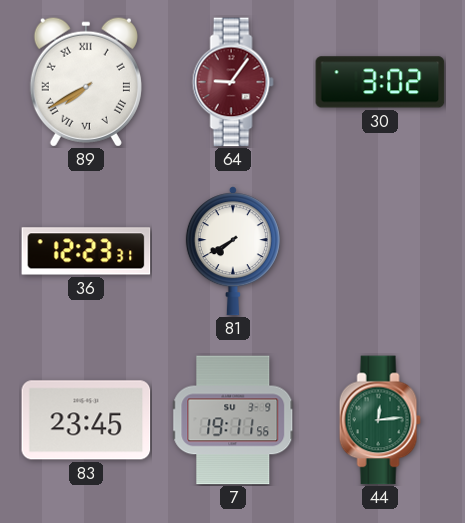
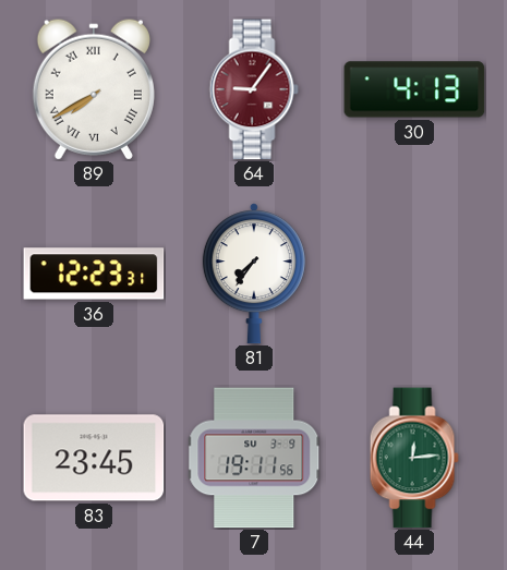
30: 3:02 -> 4:13 (414, 89)
81: 7:40 -> 7:36 (254, 274)
